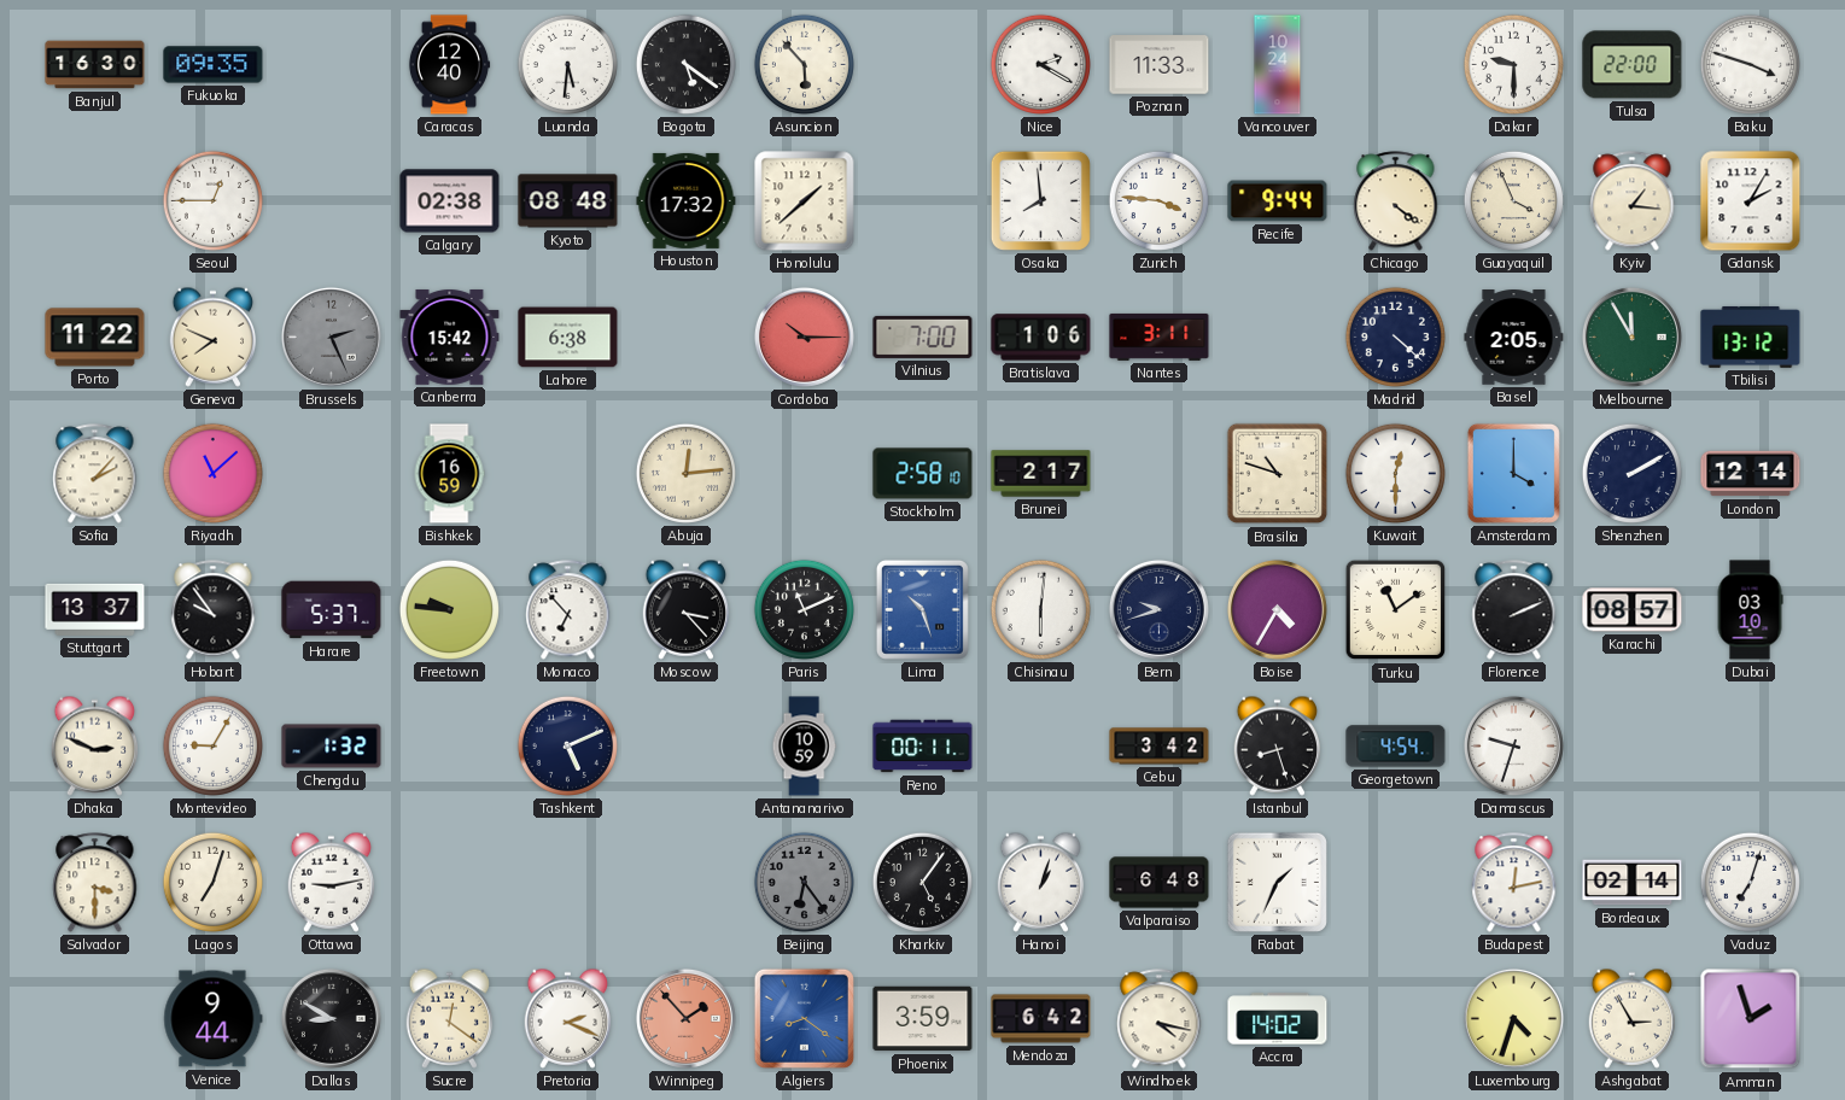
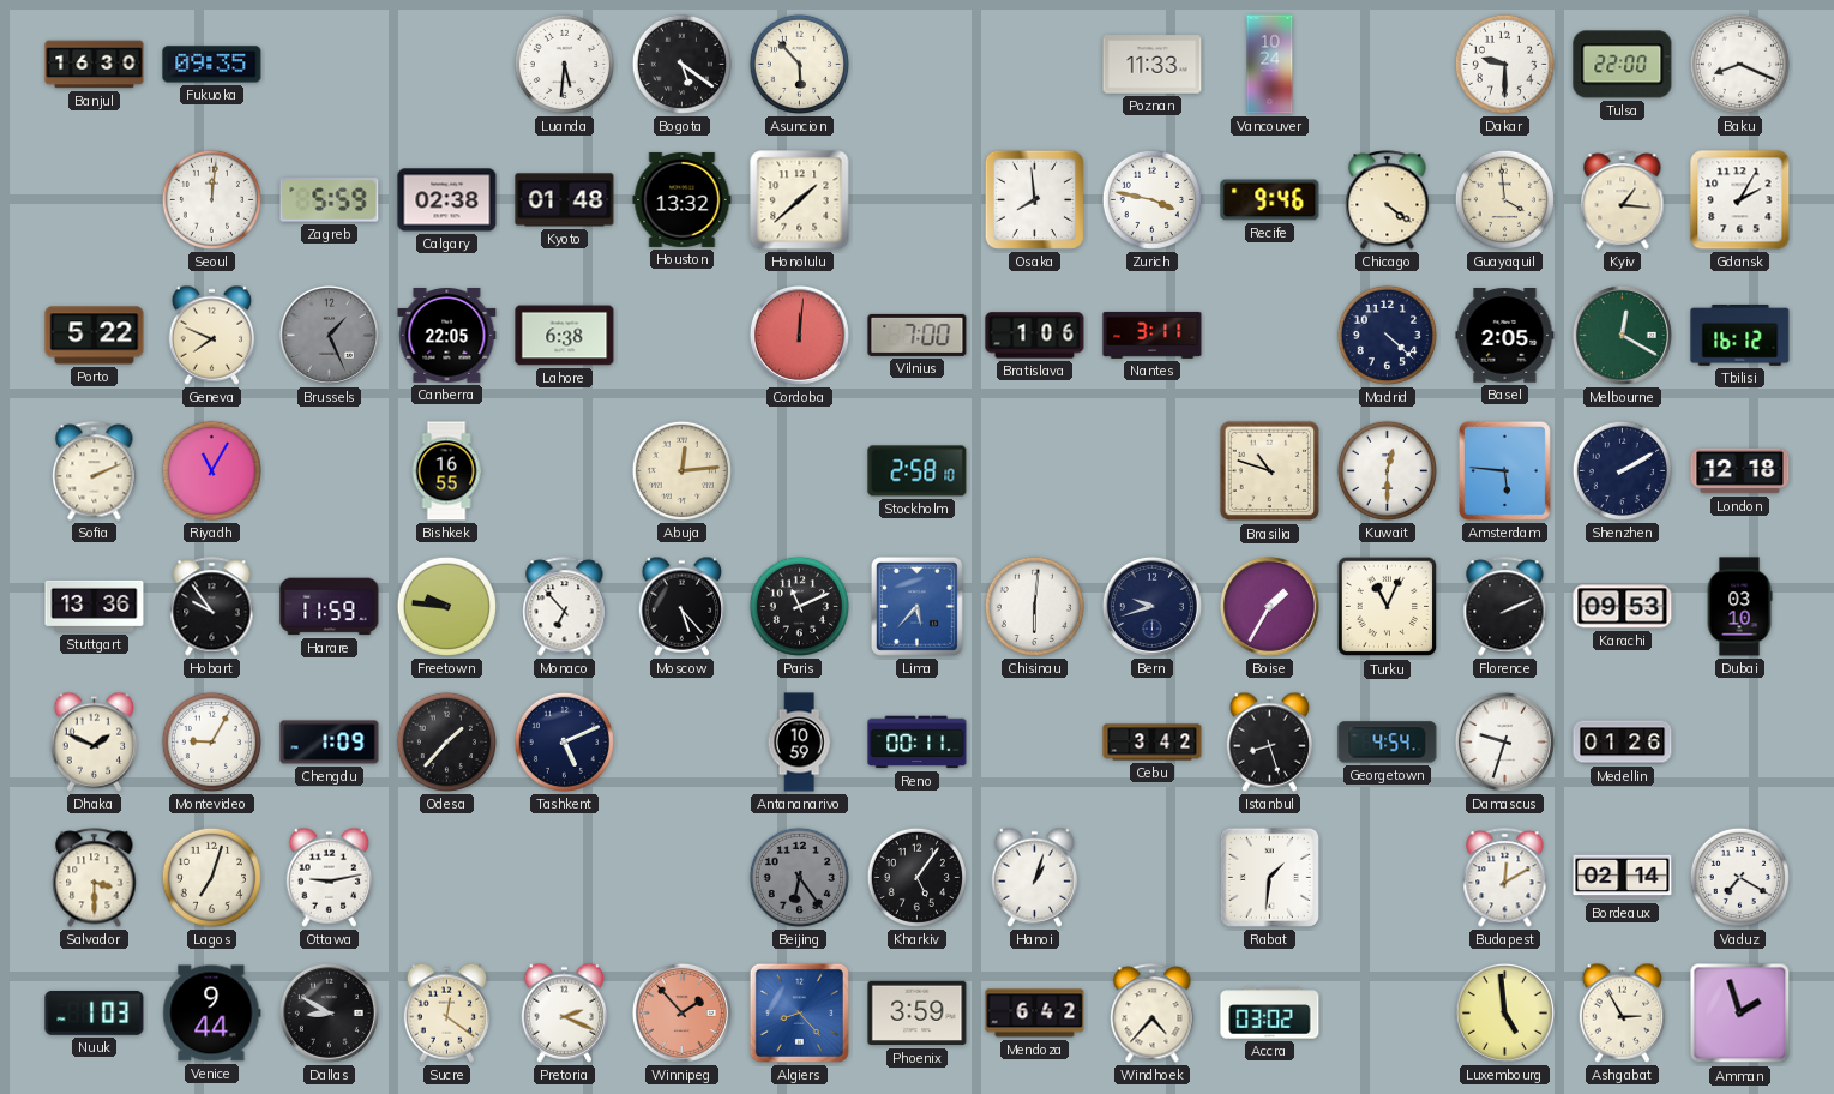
Caracas: 12:40 -> none (449, 65)
Nice: 2:20 -> none (1040, 64)
Baku: 3:48 -> 8:19 (1739, 64)
Seoul: 12:45 -> 12:01 (211, 199)
Zagreb: none -> 5:59 (330, 200)
Kyoto: 08:48 -> 01:48 (565, 200)
Houston: 17:32 -> 13:32 (683, 199)
Zurich: 3:46 -> 3:47 (1151, 199)
Recife: 9:44 -> 9:46 (1270, 200)
Guayaquil: 3:56 -> 3:59 (1504, 199)
Porto: 11:22 -> 5:22 (95, 336)
Brussels: 2:26 -> 1:26 (329, 335)
Canberra: 15:42 -> 22:05 (447, 335)
Cordoba: 10:15 -> 12:01 (799, 335)
Melbourne: 11:55 -> 12:20 (1622, 335)
Tbilisi: 13:12 -> 16:12 (1740, 335)
Sofia: 2:07 -> 2:11 (95, 471)
Riyadh: 11:08 -> 11:05 (211, 470)
Bishkek: 16:59 -> 16:55 (446, 471)
Brunei: 2:17 -> none (1041, 474)
Amsterdam: 4:00 -> 5:46 (1504, 470)
London: 12:14 -> 12:18 (1740, 471)
Stuttgart: 13:37 -> 13:36 (95, 606)
Harare: 5:37 -> 11:59 (330, 607)
Moscow: 3:23 -> 5:23 (683, 606)
Lima: 10:27 -> 5:37 (916, 606)
Boise: 4:35 -> 1:35 (1269, 606)
Turku: 11:09 -> 11:04 (1388, 607)
Karachi: 08:57 -> 09:53 (1623, 607)
Dhaka: 2:49 -> 1:49 (95, 741)
Chengdu: 1:32 -> 1:09 (330, 743)
Odesa: none -> 1:37 (446, 741)
Medellin: none -> 01:26 (1623, 743)
Valparaiso: 6:48 -> none (1160, 883)
Rabat: 1:34 -> 1:31 (1269, 877)
Budapest: 12:13 -> 12:10 (1505, 878)
Vaduz: 7:03 -> 7:20 (1739, 877)
Nuuk: none -> 1:03 (95, 1014)
Algiers: 8:21 -> 8:23 (799, 1012)
Windhoek: 4:17 -> 4:37 (1153, 1014)
Accra: 14:02 -> 03:02 (1270, 1014)
Luxembourg: 4:33 -> 4:59 (1504, 1012)
